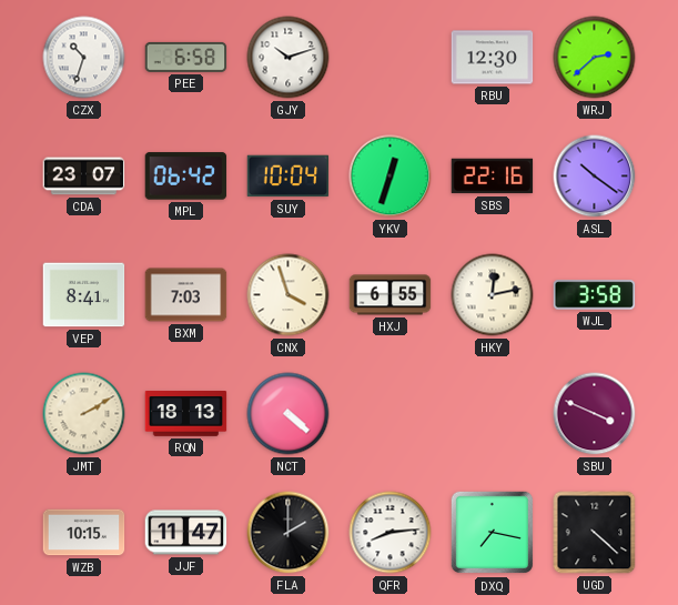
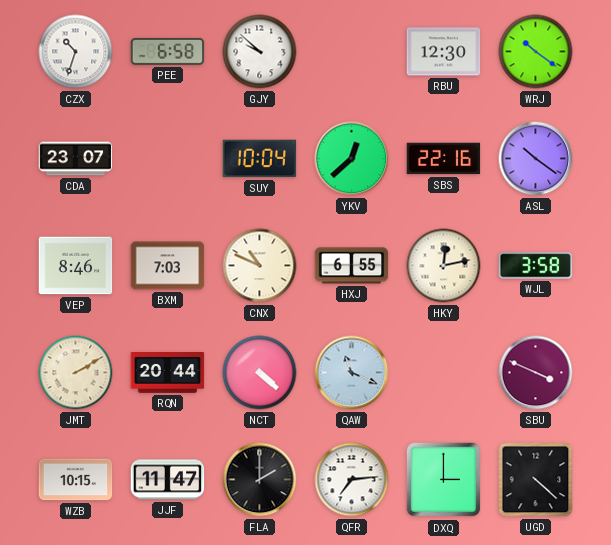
GJY: 10:12 -> 9:52 (260, 52)
WRJ: 2:38 -> 10:21 (536, 52)
MPL: 06:42 -> none (186, 177)
YKV: 12:33 -> 12:38 (352, 159)
VEP: 8:41 -> 8:46 (76, 266)
CNX: 3:57 -> 10:49 (260, 266)
RQN: 18:13 -> 20:44 (168, 373)
QAW: none -> 11:19 (352, 373)
QFR: 8:14 -> 7:14 (352, 480)
DXQ: 7:17 -> 3:00 (444, 480)
